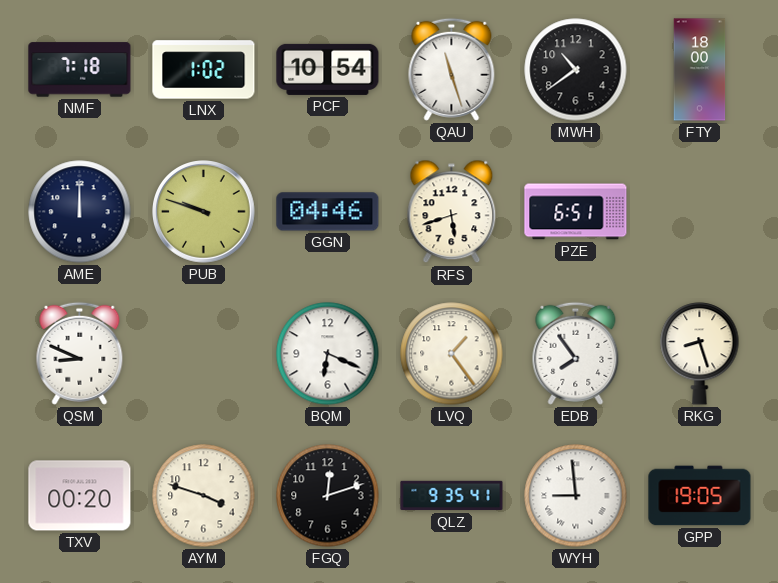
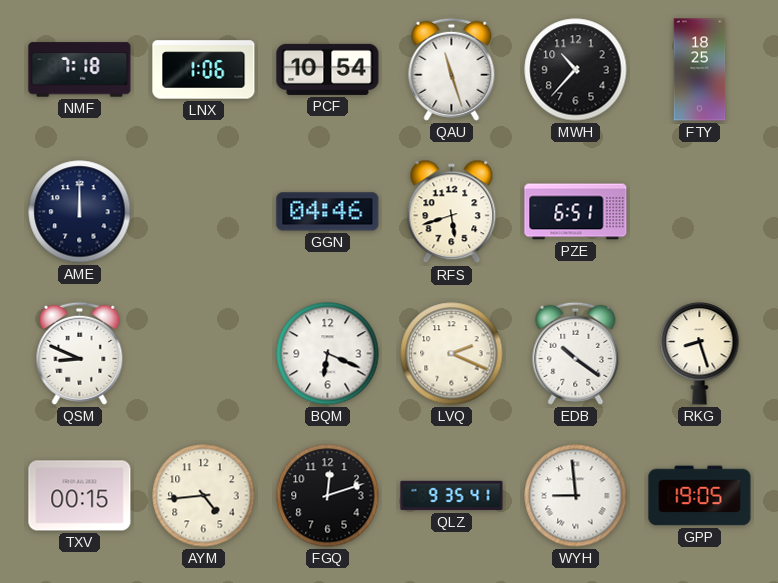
LNX: 1:02 -> 1:06 (204, 70)
MWH: 10:39 -> 10:37 (576, 70)
FTY: 18:00 -> 18:25 (700, 70)
PUB: 9:48 -> none (204, 212)
LVQ: 1:24 -> 2:19 (452, 354)
EDB: 7:54 -> 10:21 (576, 353)
TXV: 00:20 -> 00:15 (80, 496)
AYM: 3:48 -> 4:44 (204, 496)
